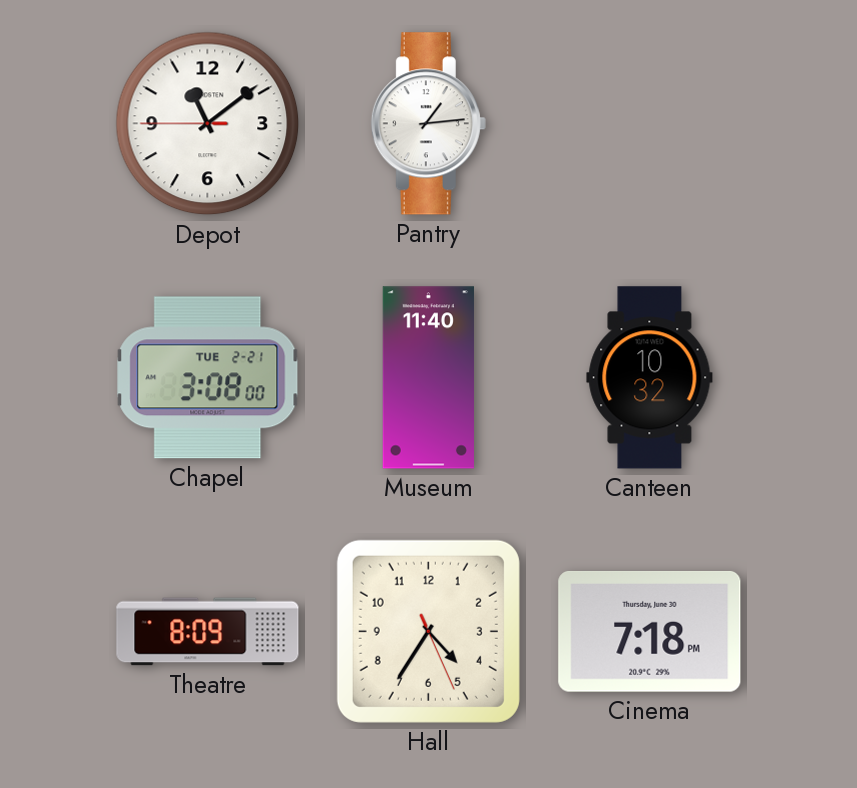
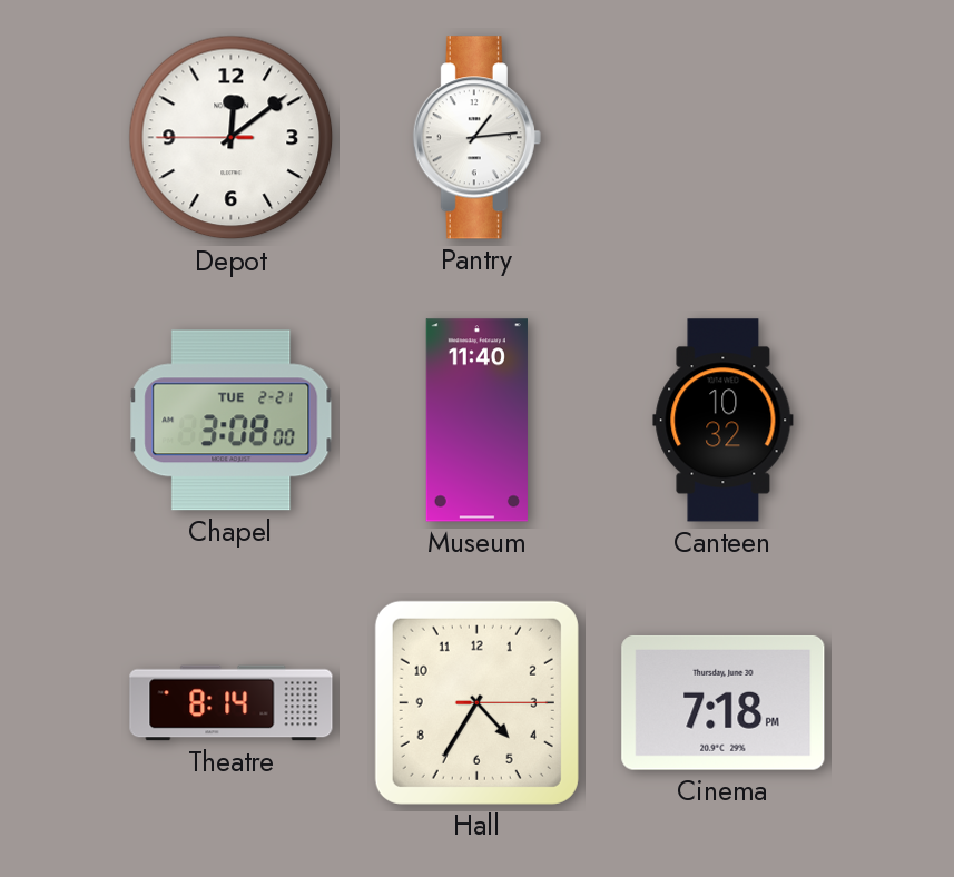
Depot: 11:08 -> 12:08 (232, 138)
Theatre: 8:09 -> 8:14 (232, 703)
Hall: 4:35:26 -> 4:35:15 (476, 702)
